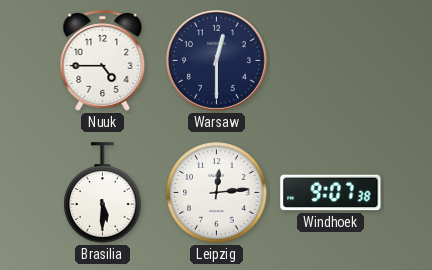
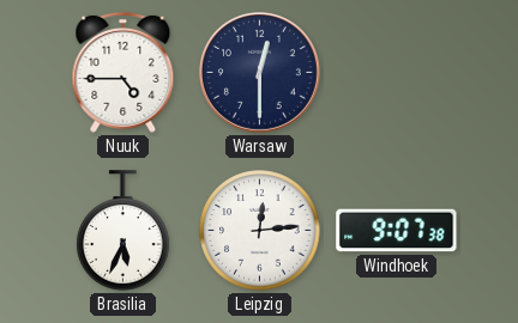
Brasilia: 5:30 -> 5:34 (124, 231)
